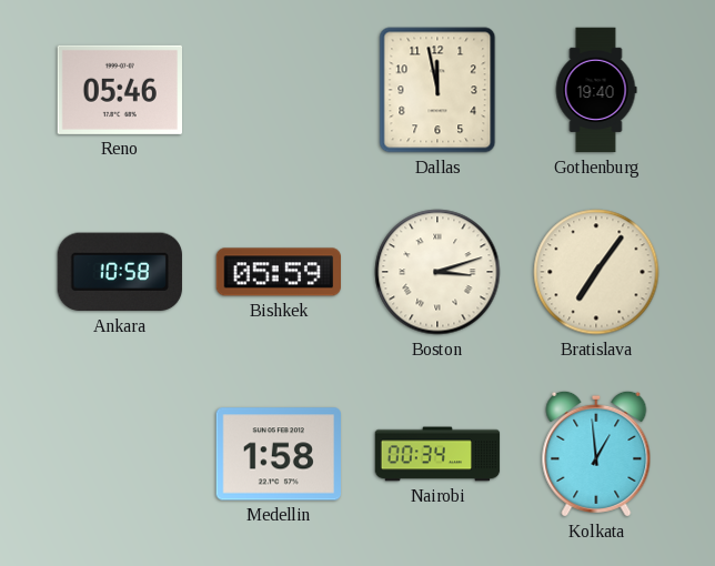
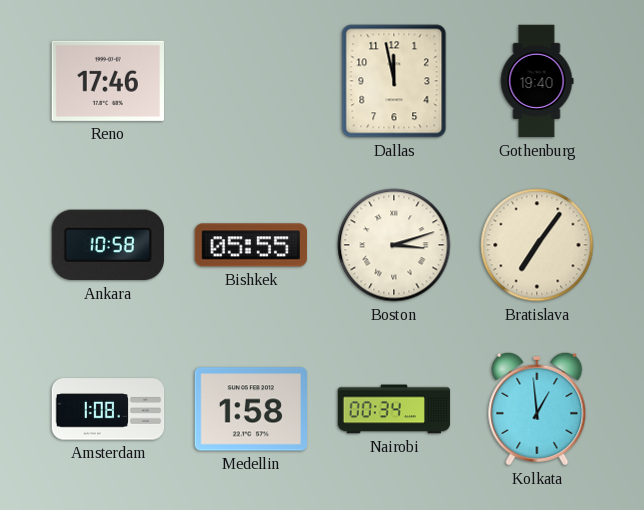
Reno: 05:46 -> 17:46 (107, 81)
Bishkek: 05:59 -> 05:55 (251, 245)
Amsterdam: none -> 1:08 (108, 409)
